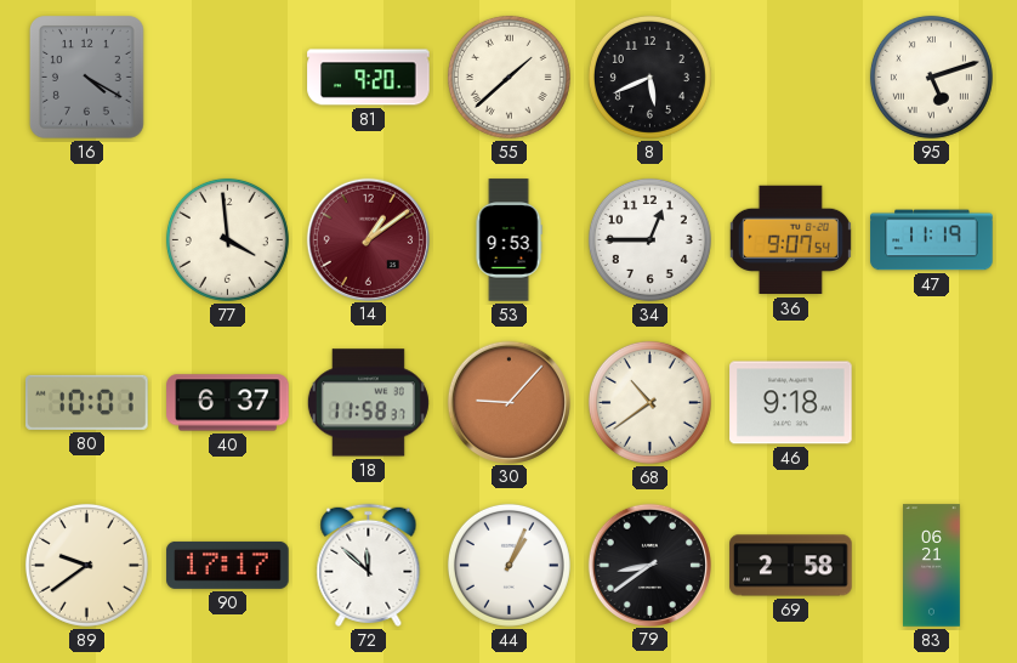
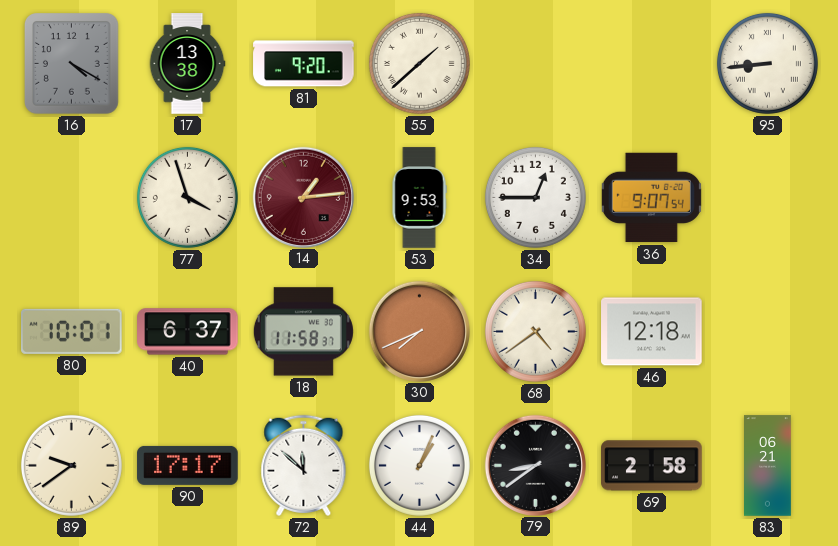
17: none -> 13:38 (187, 64)
8: 5:41 -> none (649, 76)
95: 5:12 -> 8:44 (767, 63)
77: 3:59 -> 3:57 (187, 197)
14: 1:09 -> 1:14 (303, 197)
47: 11:19 -> none (932, 240)
30: 9:07 -> 7:41 (419, 331)
68: 10:39 -> 4:39 (535, 331)
46: 9:18 -> 12:18 (652, 332)
